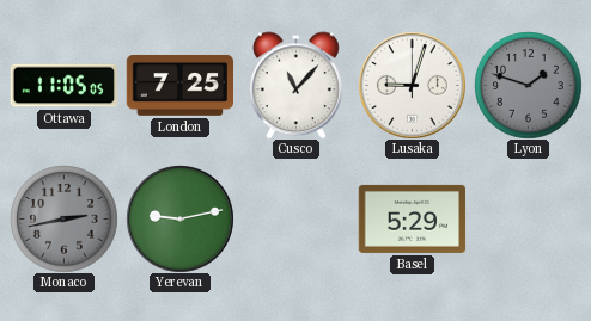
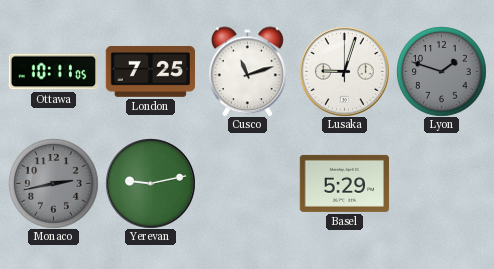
Ottawa: 11:05 -> 10:11 (53, 72)
Cusco: 11:07 -> 11:12 (247, 71)
